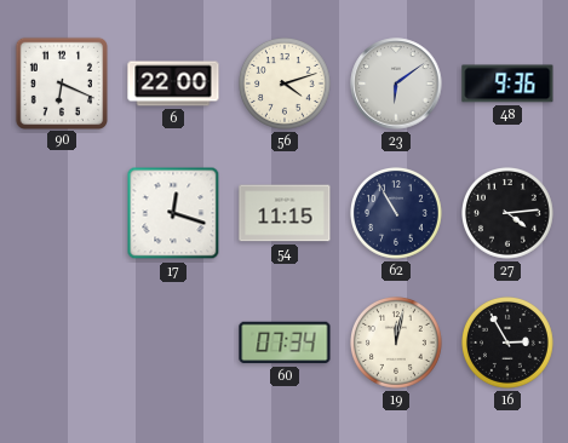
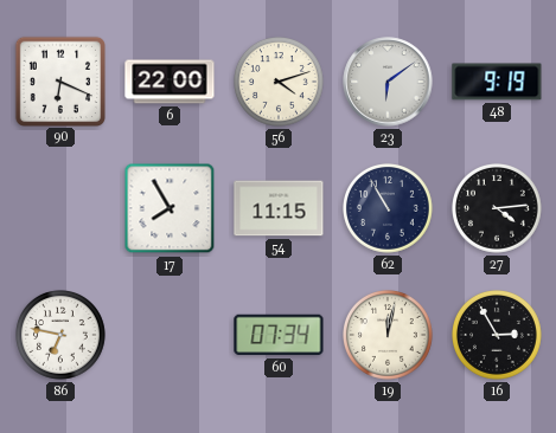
48: 9:36 -> 9:19 (497, 82)
17: 12:18 -> 7:55 (170, 208)
86: none -> 6:47 (62, 336)
